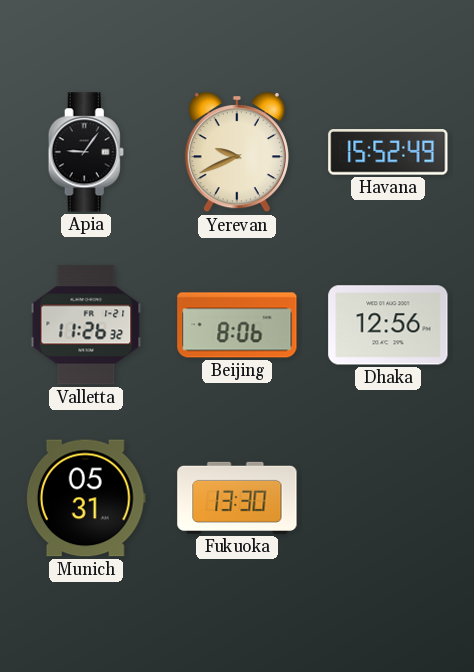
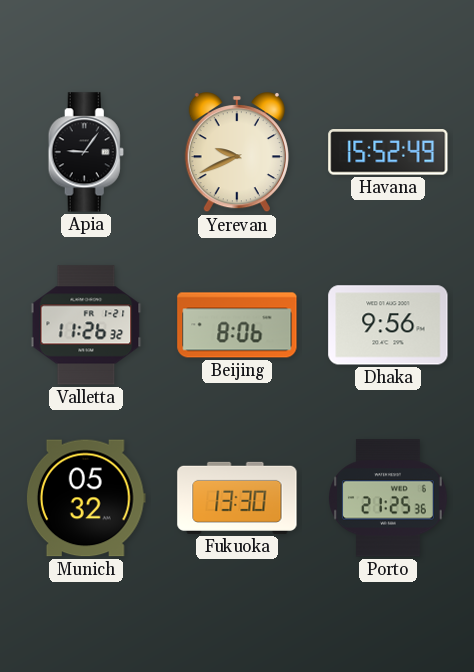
Dhaka: 12:56 -> 9:56 (388, 325)
Munich: 05:31 -> 05:32 (86, 498)
Porto: none -> 21:25 (389, 498)
